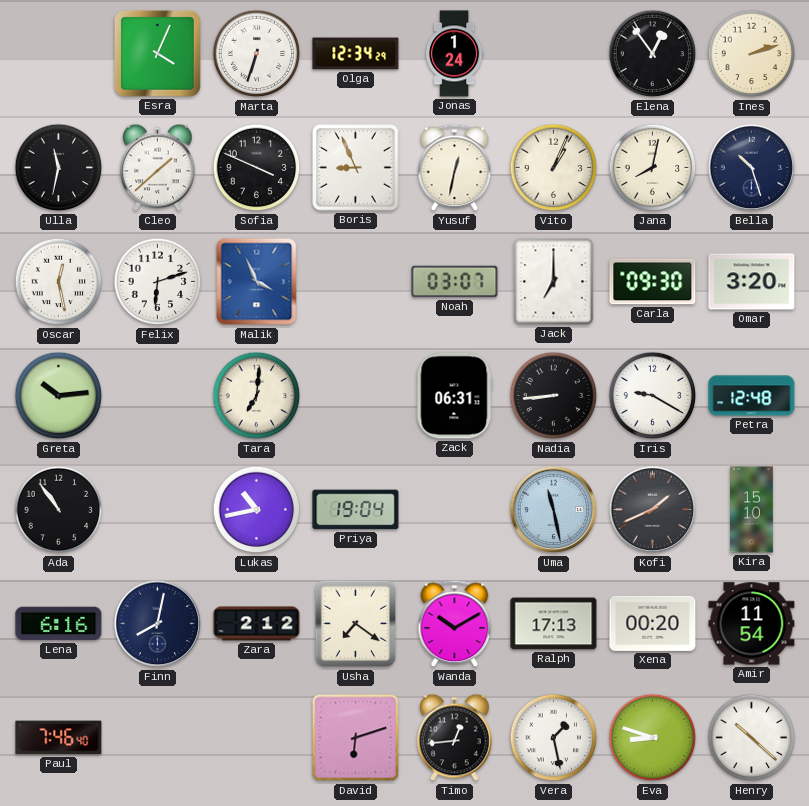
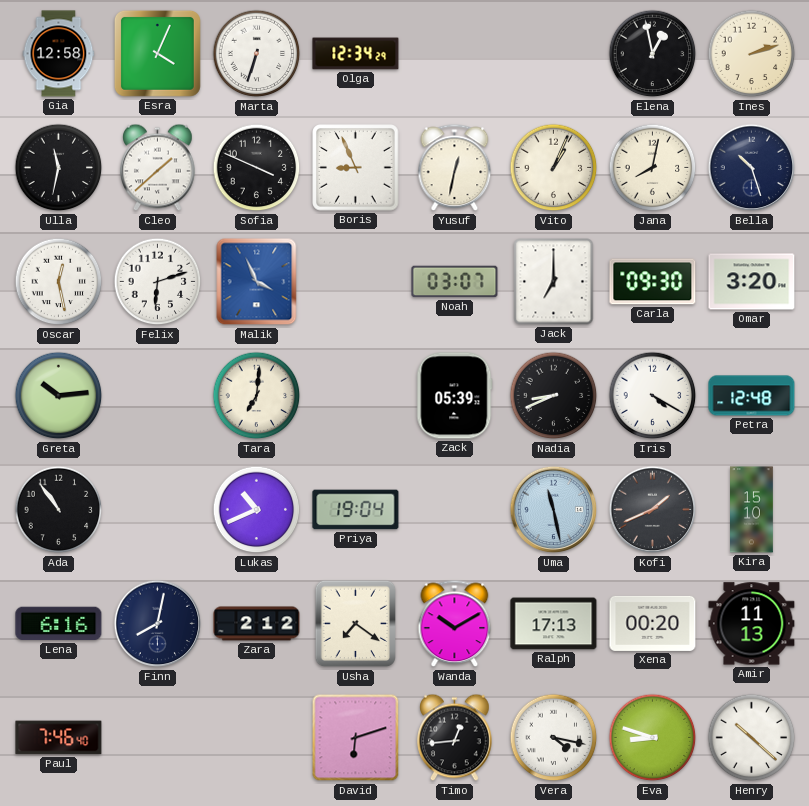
Gia: none -> 12:58 (59, 54)
Jonas: 1:24 -> none (455, 54)
Elena: 12:54 -> 12:58 (653, 54)
Zack: 06:31 -> 05:39 (455, 396)
Nadia: 8:44 -> 8:41 (554, 396)
Iris: 9:20 -> 4:20 (653, 396)
Lukas: 10:43 -> 10:41 (257, 510)
Amir: 11:54 -> 11:13 (752, 624)
Vera: 1:28 -> 4:17 (554, 738)
